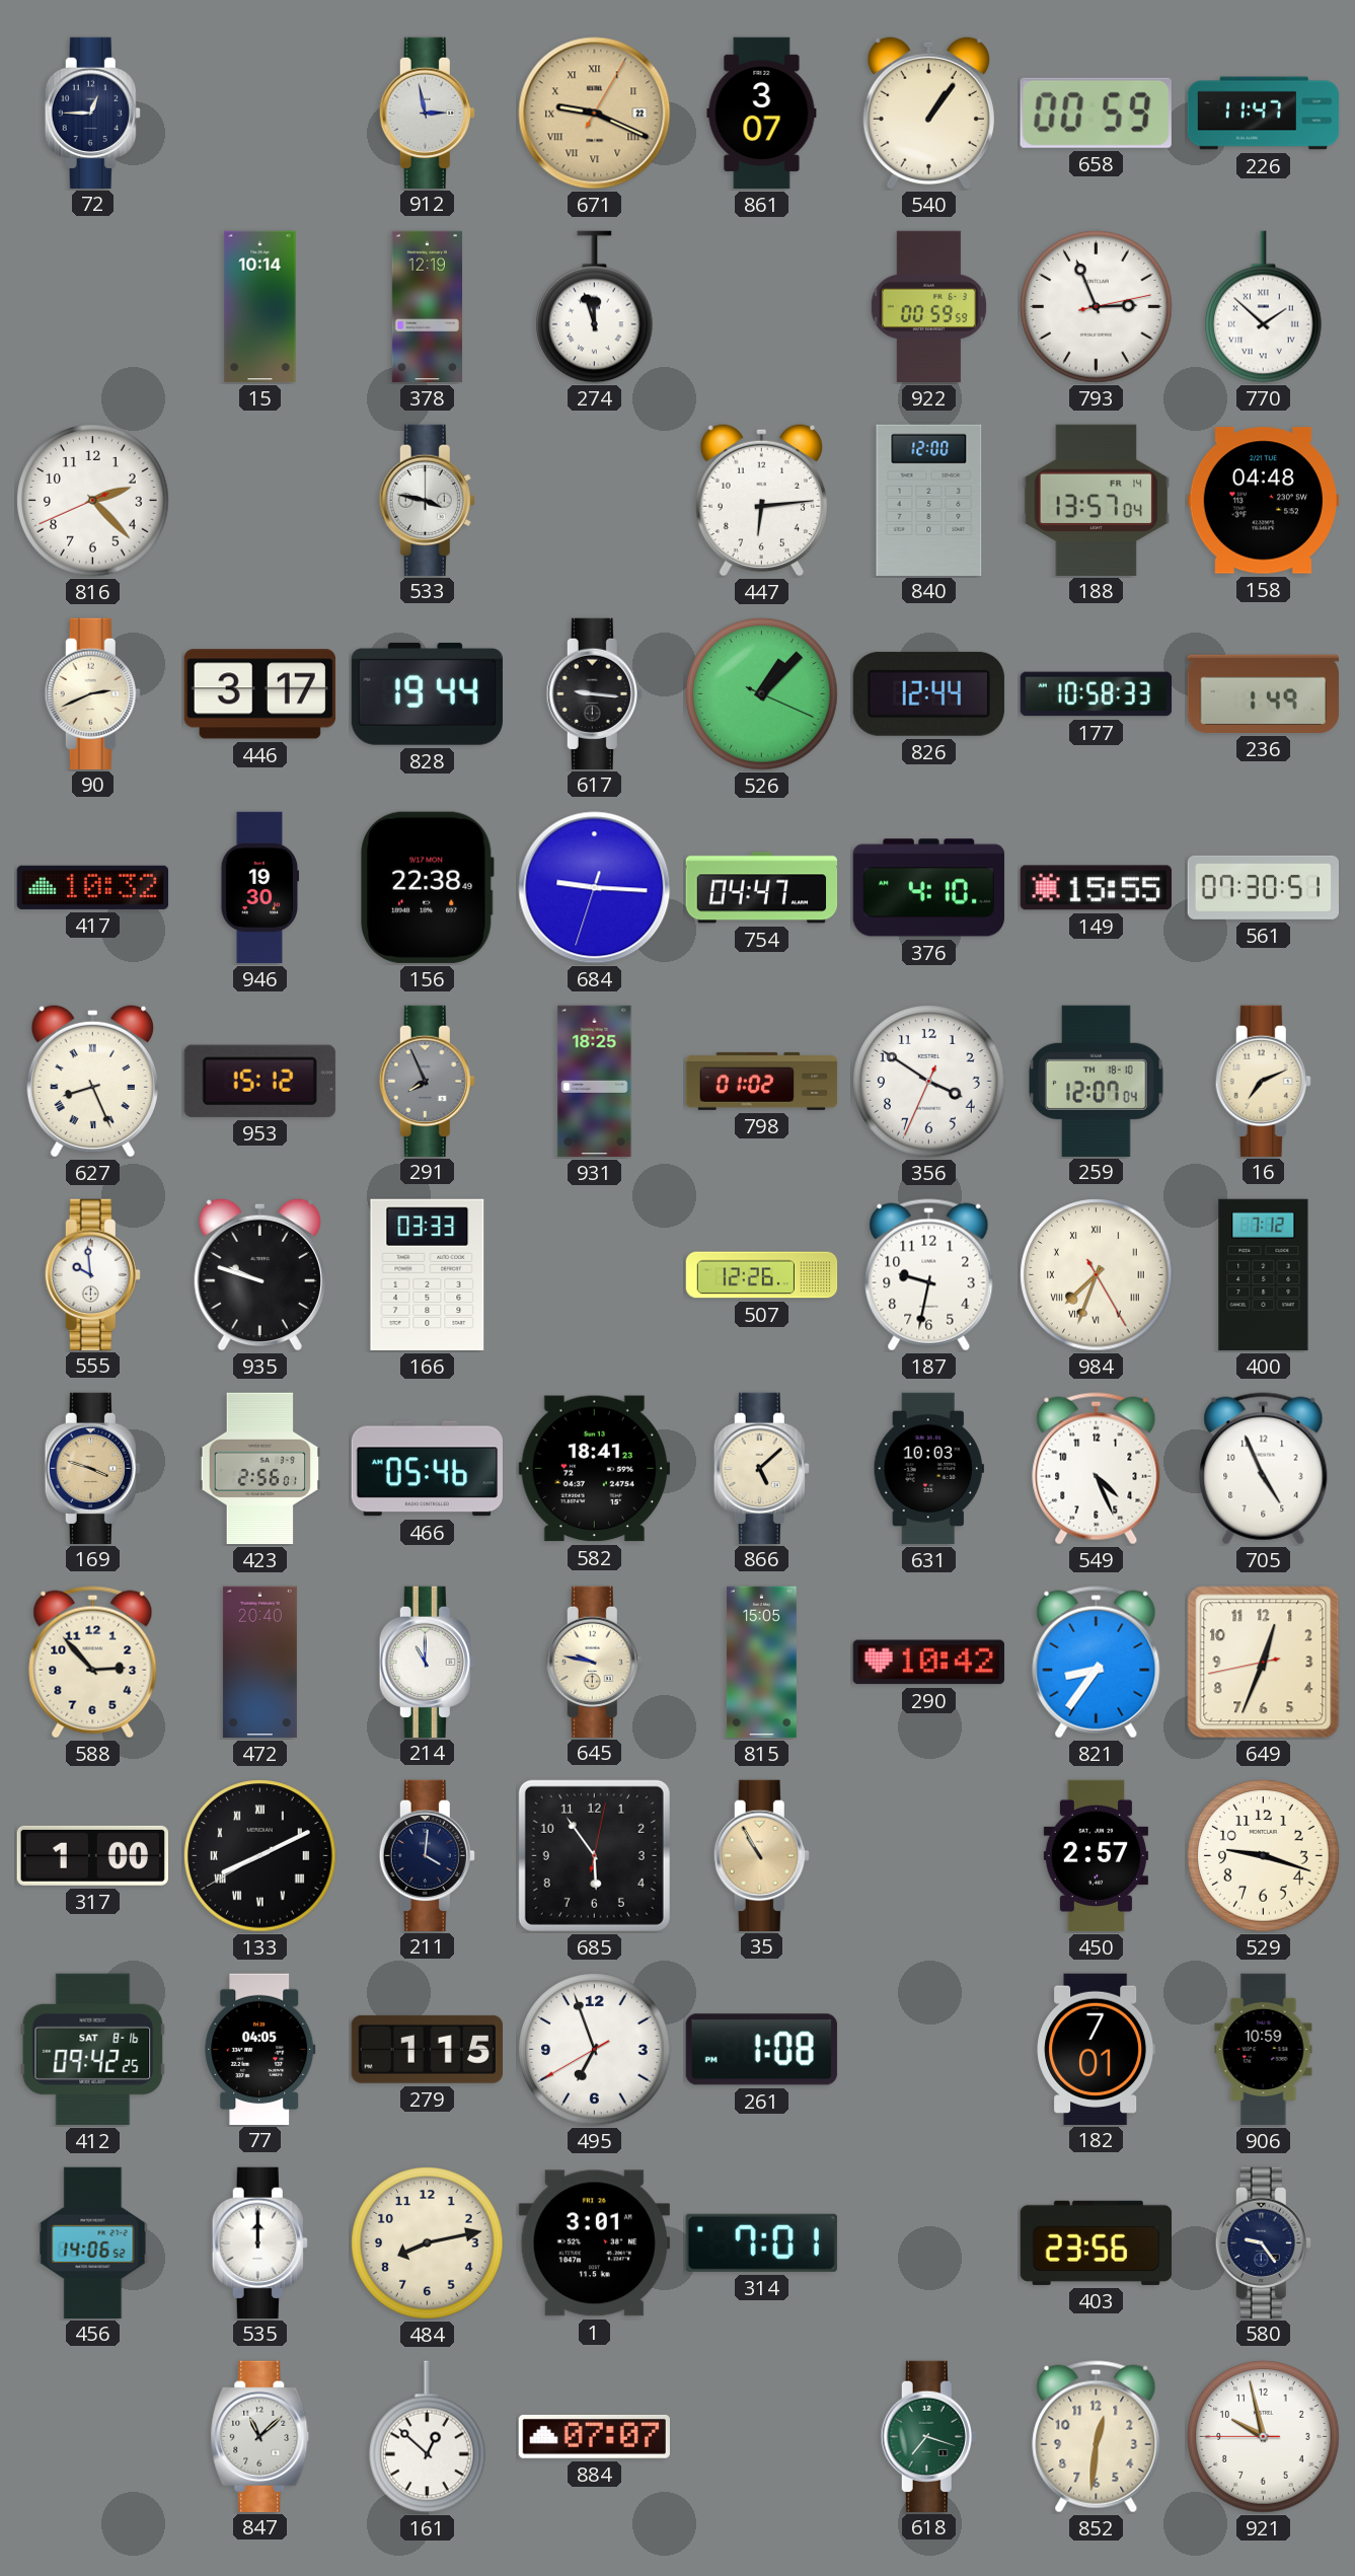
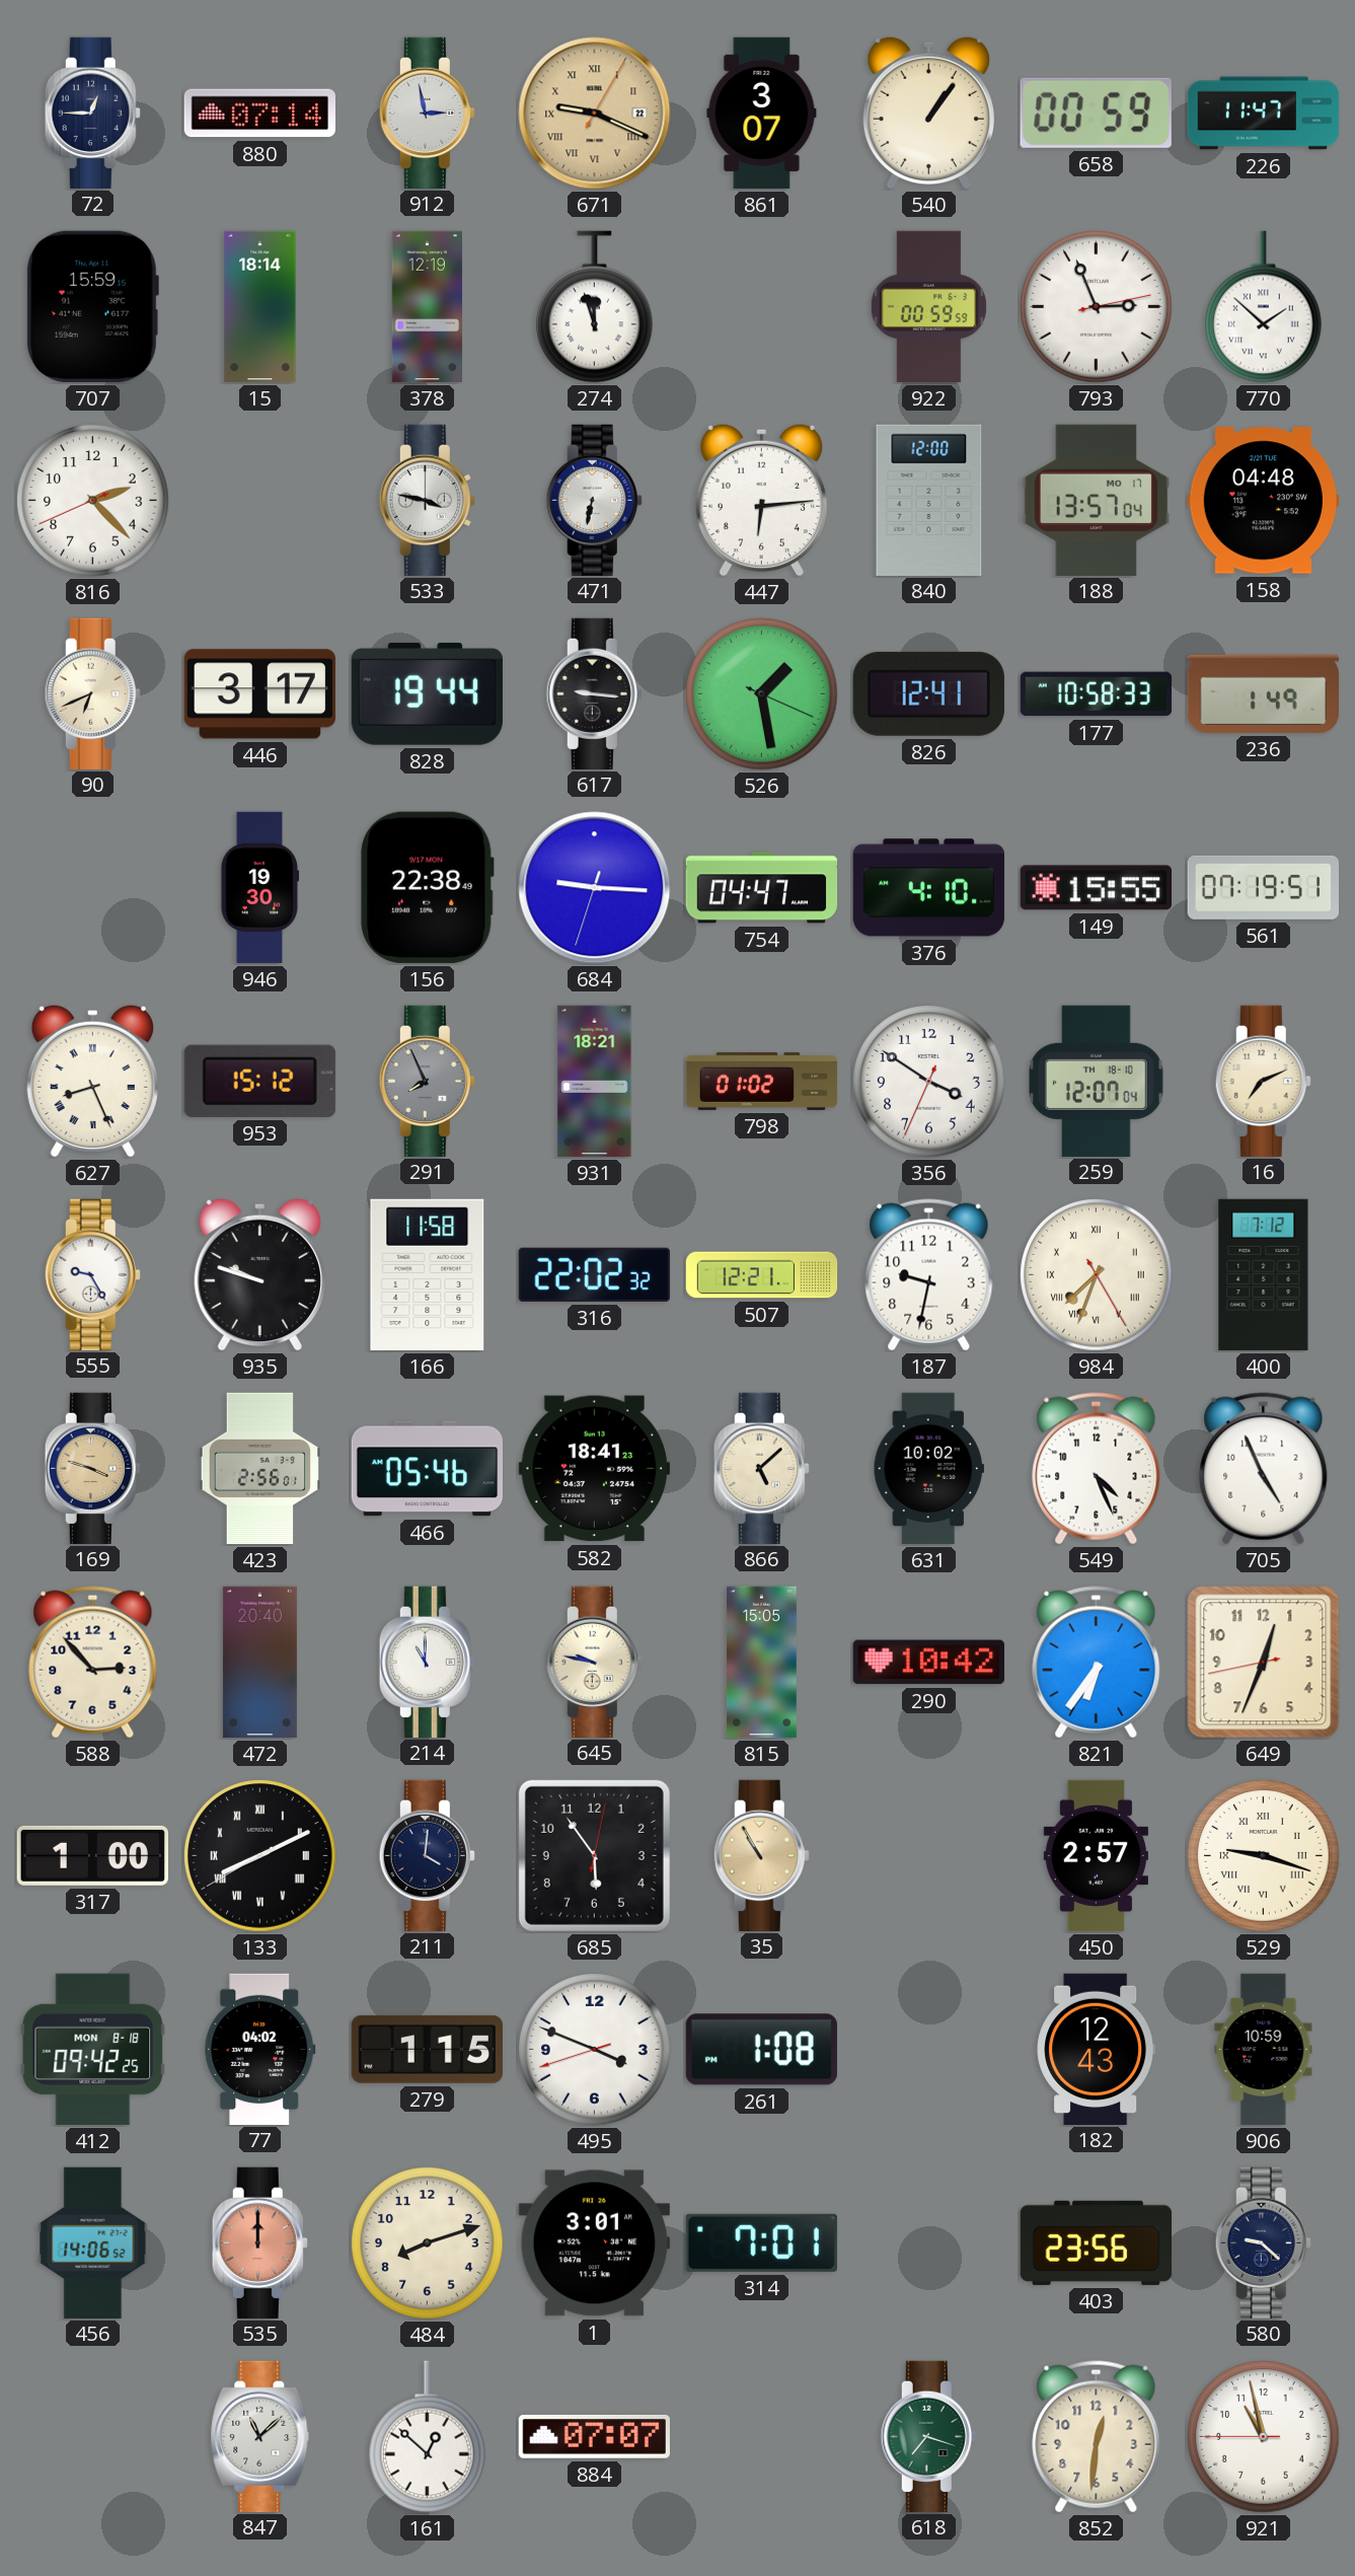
880: none -> 07:14 (259, 114)
707: none -> 15:59 (92, 306)
15: 10:14 -> 18:14 (260, 307)
471: none -> 6:32 (594, 500)
188 date: FR 14 -> MO 17 (1097, 500)
90: 2:41 -> 6:41 (92, 693)
526: 1:07 -> 1:28 (762, 694)
826: 12:44 -> 12:41 (928, 693)
417: 10:32 -> none (92, 887)
561: 07:30 -> 07:19 (1263, 887)
931: 18:25 -> 18:21 (595, 1082)
555: 9:59 -> 9:25 (92, 1274)
166: 03:33 -> 11:58 (428, 1274)
316: none -> 22:02 (594, 1274)
507: 12:26 -> 12:21 (762, 1275)
631: 10:03 -> 10:02 (928, 1469)
821: 8:36 -> 6:36 (1097, 1663)
529 numerals: Arabic -> Roman (1264, 1856)
412 date: SAT 8-16 -> MON 8-18 (93, 2049)
77: 04:05 -> 04:02 (260, 2049)
495: 6:56 -> 3:48 (595, 2050)
182: 7:01 -> 12:43 (1097, 2049)
535 dial: white -> salmon (259, 2242)
484: 8:13 -> 8:12 (428, 2243)
580: 9:24 -> 9:22 (1263, 2242)
921: 9:57 -> 10:57 (1264, 2437)
